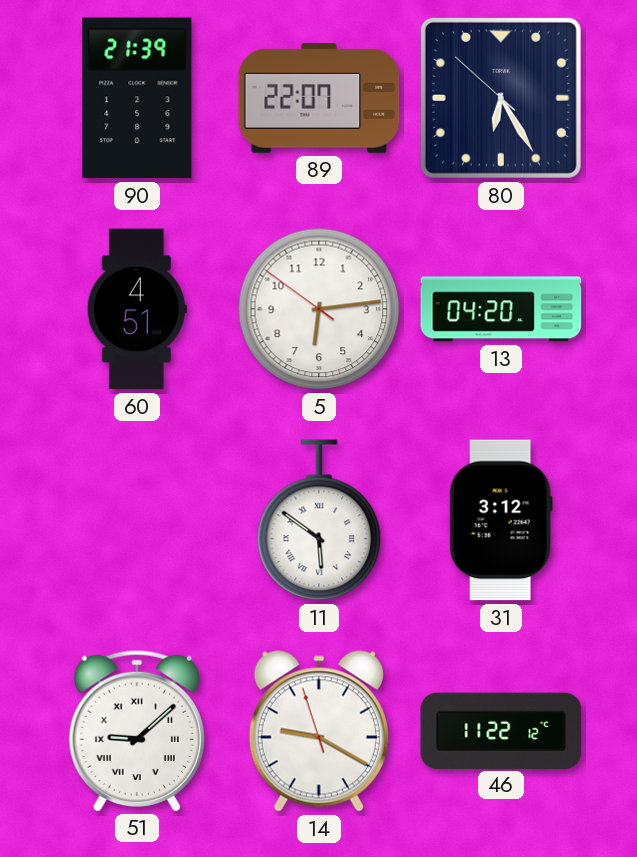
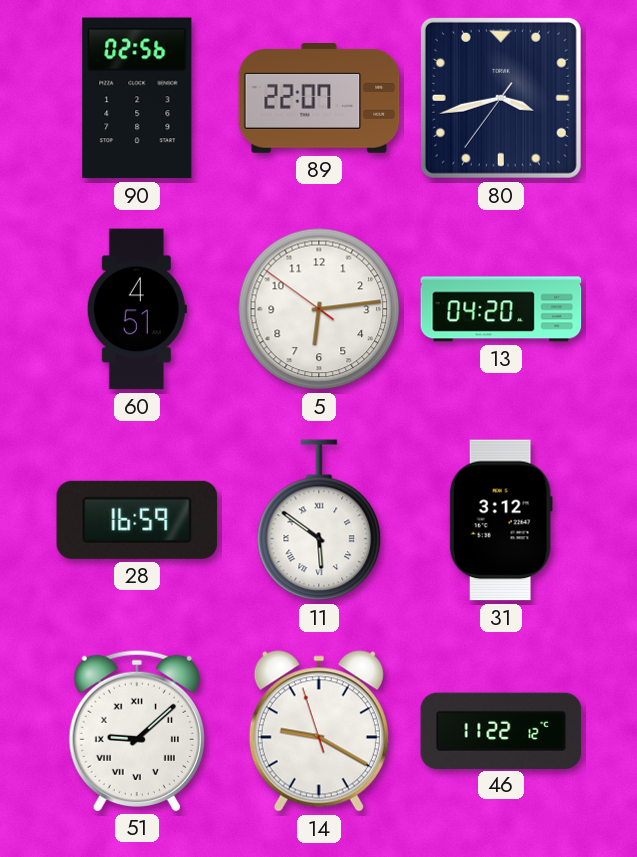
90: 21:39 -> 02:56 (137, 98)
80: 6:24 -> 3:42 (501, 98)
28: none -> 16:59 (137, 520)
